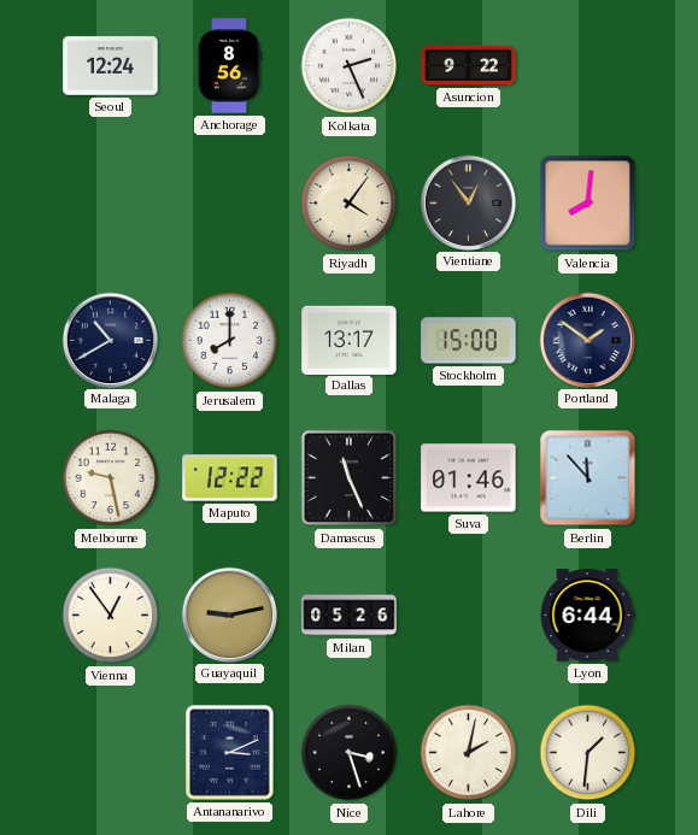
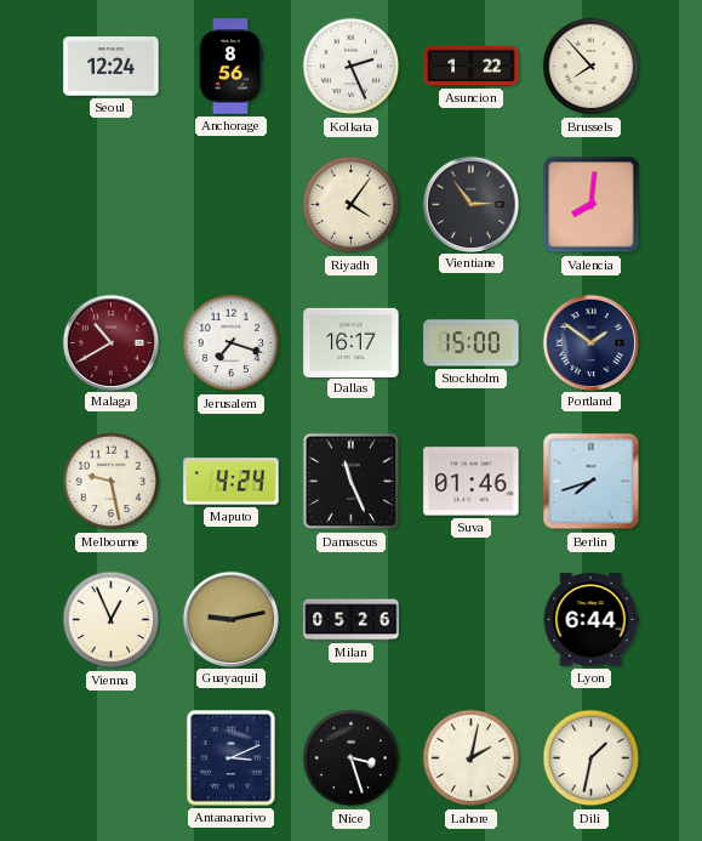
Asuncion: 9:22 -> 1:22 (472, 66)
Brussels: none -> 7:53 (592, 67)
Vientiane: 12:54 -> 2:54 (470, 204)
Malaga dial: navy -> burgundy (110, 342)
Jerusalem: 8:00 -> 7:18 (232, 343)
Dallas: 13:17 -> 16:17 (352, 342)
Maputo: 12:22 -> 4:24 (232, 482)
Berlin: 11:53 -> 7:42 (592, 482)
Vienna: 12:54 -> 12:56 (112, 620)
Dili: 1:31 -> 1:32 (592, 758)
